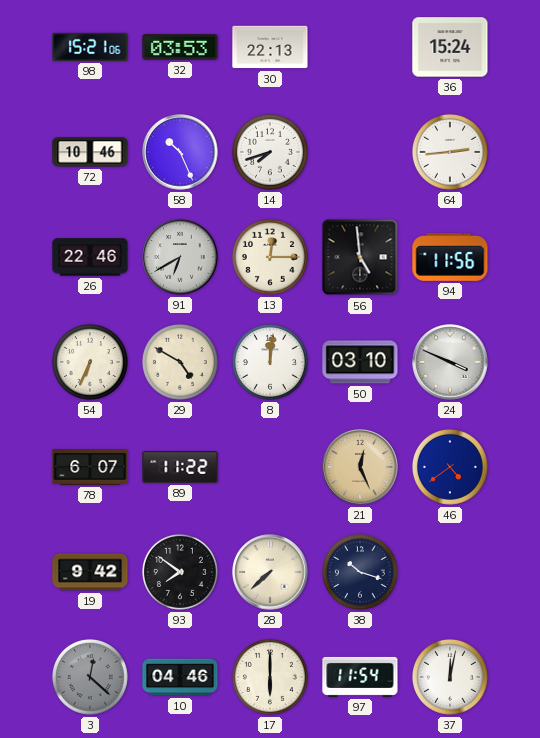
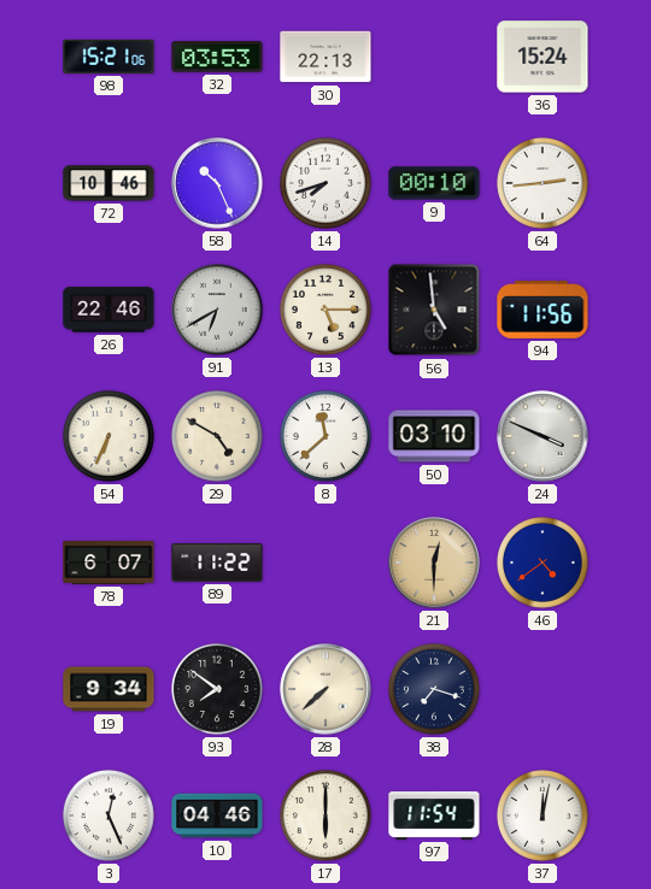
9: none -> 00:10 (434, 183)
13: 12:15 -> 5:15 (325, 310)
8: 12:01 -> 11:38 (325, 436)
21: 12:26 -> 12:30 (434, 563)
19: 9:42 -> 9:34 (108, 689)
38: 10:18 -> 7:18 (434, 689)
3: 12:22 -> 12:26 (108, 816)
3 dial: grey -> white (108, 816)
